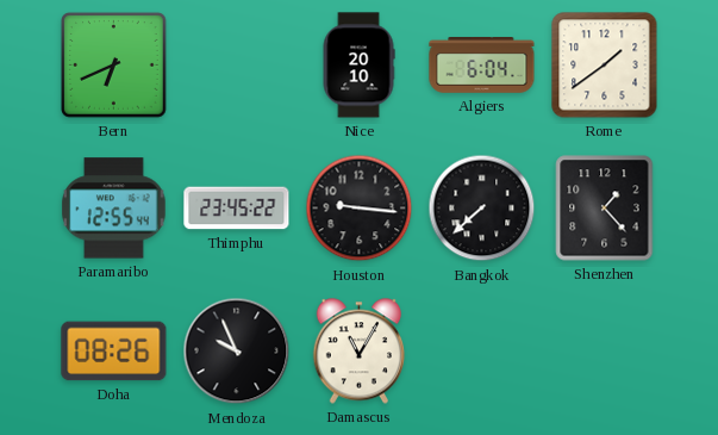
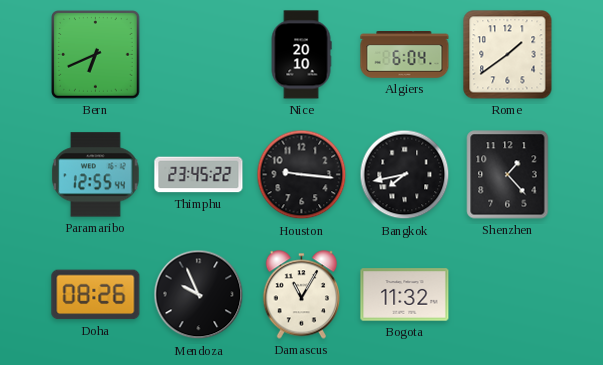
Bangkok: 7:38 -> 7:43 (405, 175)
Bogota: none -> 11:32 (405, 295)
